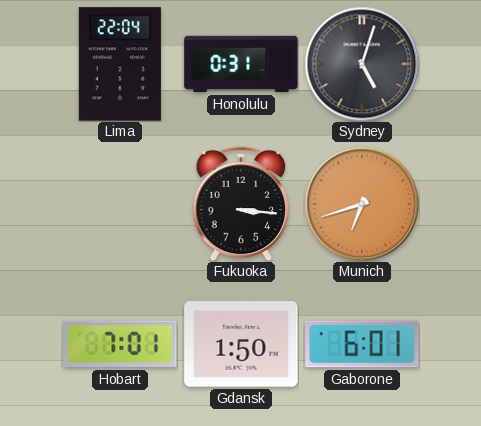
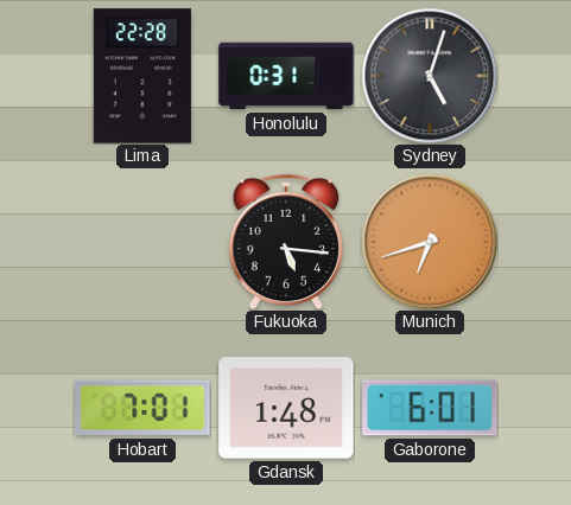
Lima: 22:04 -> 22:28 (142, 76)
Fukuoka: 3:16 -> 5:16 (286, 242)
Gdansk: 1:50 -> 1:48 (286, 408)
